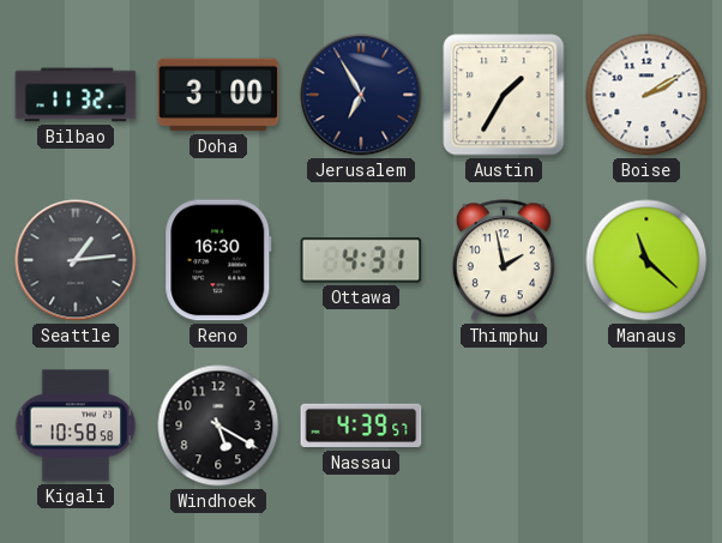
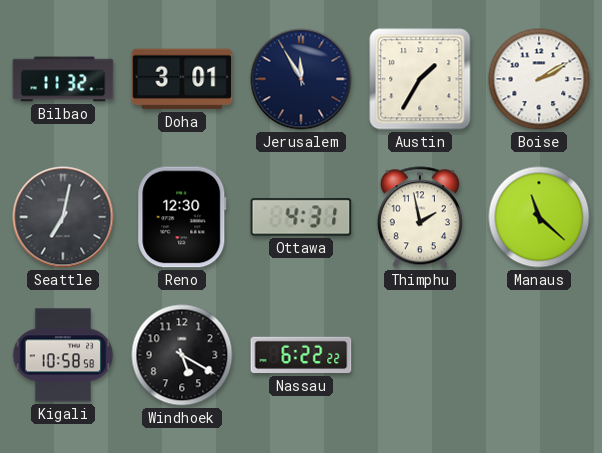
Doha: 3:00 -> 3:01 (182, 79)
Jerusalem: 6:55 -> 11:55 (301, 79)
Seattle: 1:14 -> 7:02 (63, 217)
Reno: 16:30 -> 12:30 (182, 217)
Nassau: 4:39 -> 6:22 (301, 355)
